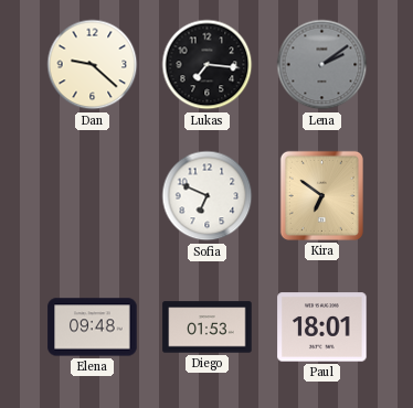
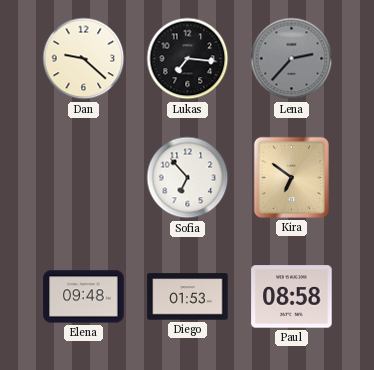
Lena: 2:09 -> 2:37 (292, 59)
Sofia: 6:49 -> 6:53 (188, 178)
Paul: 18:01 -> 08:58 (292, 297)
